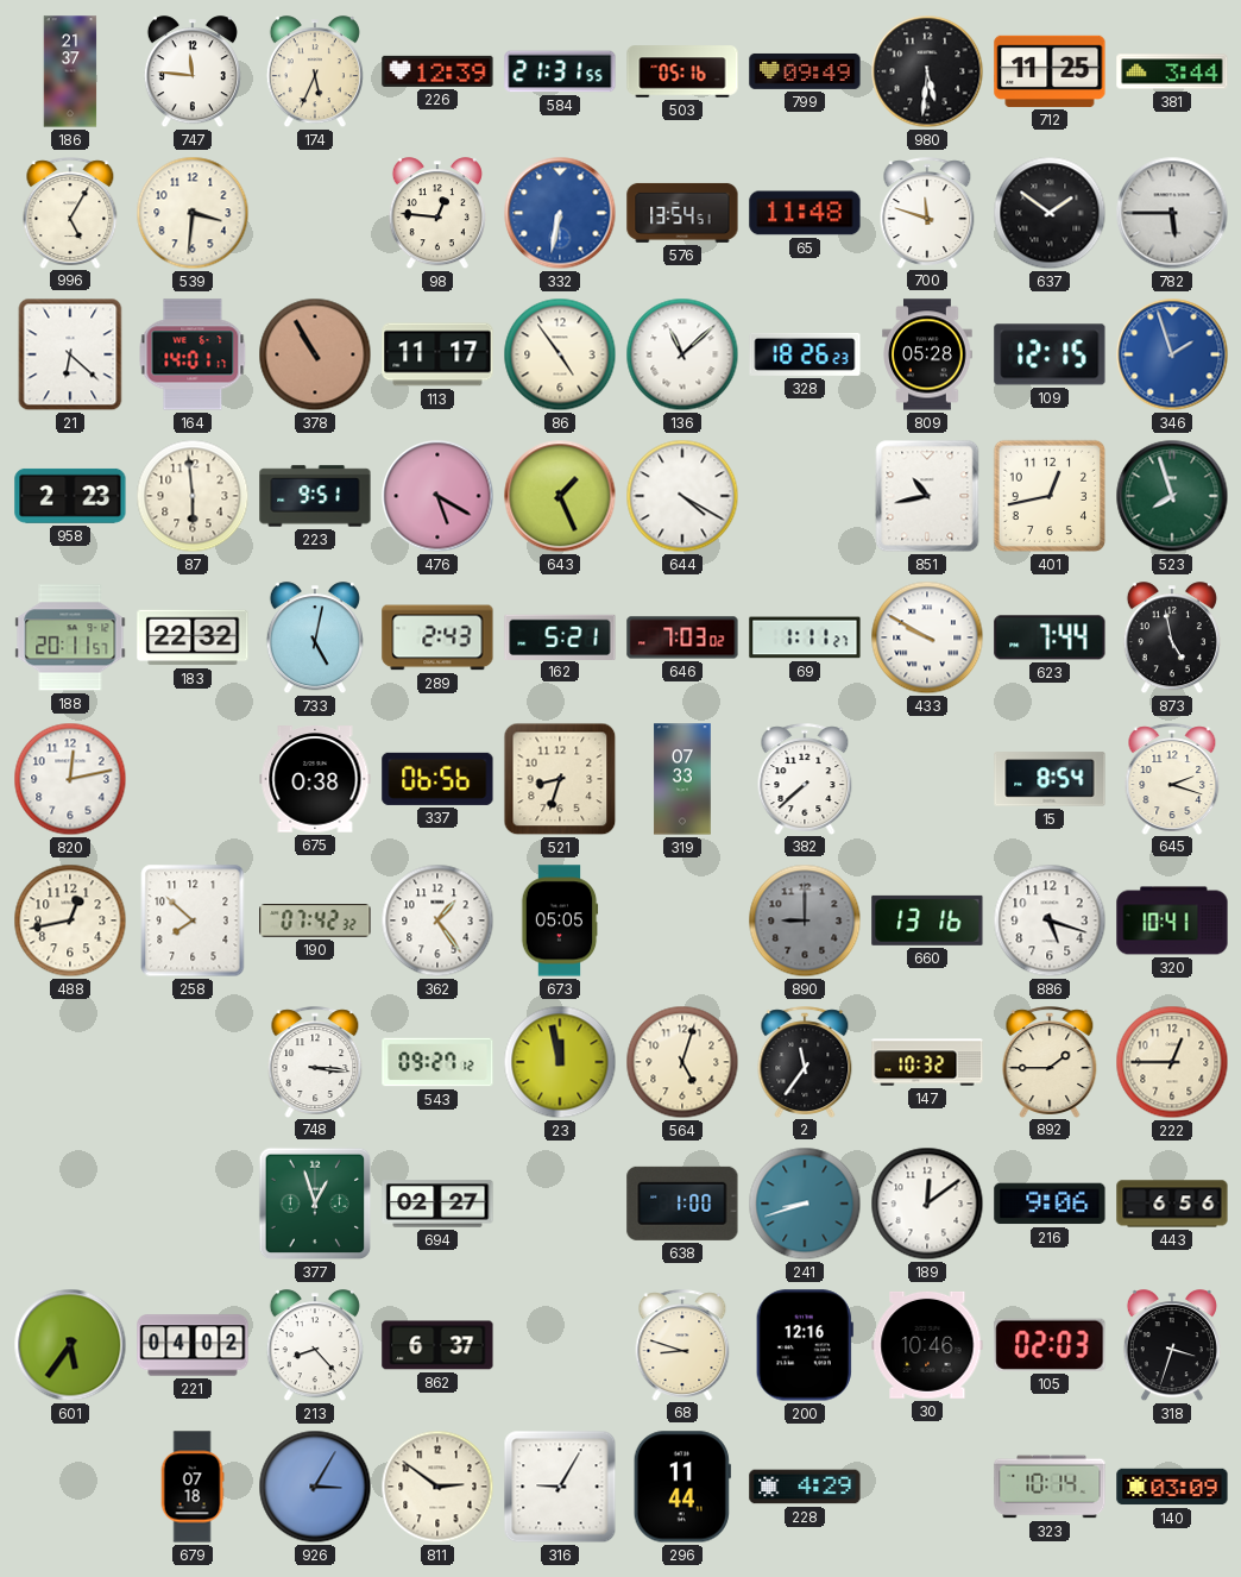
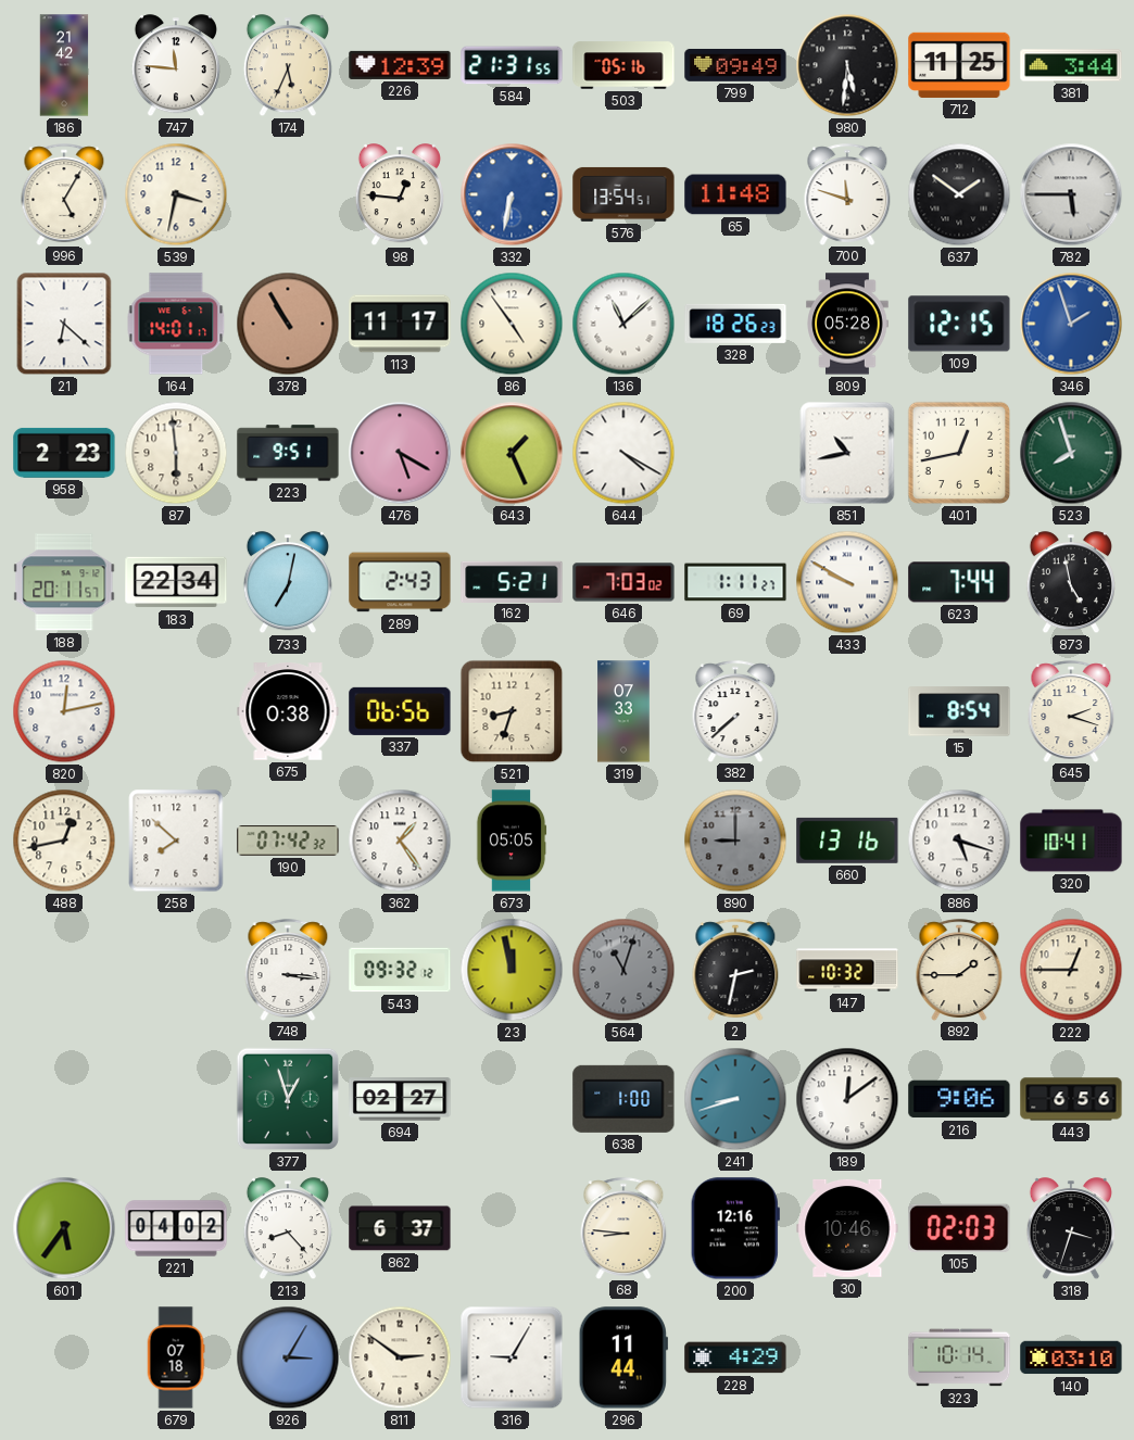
186: 21:37 -> 21:42 (64, 65)
539: 3:31 -> 3:32 (176, 194)
183: 22:32 -> 22:34 (176, 582)
733: 5:02 -> 7:02 (288, 583)
543: 09:27 -> 09:32 (400, 970)
564: 5:03 -> 11:03 (623, 970)
564 dial: cream -> grey (623, 970)
2: 11:36 -> 2:32 (735, 970)
68: 8:48 -> 8:46 (623, 1228)
140: 03:09 -> 03:10 (1071, 1357)
